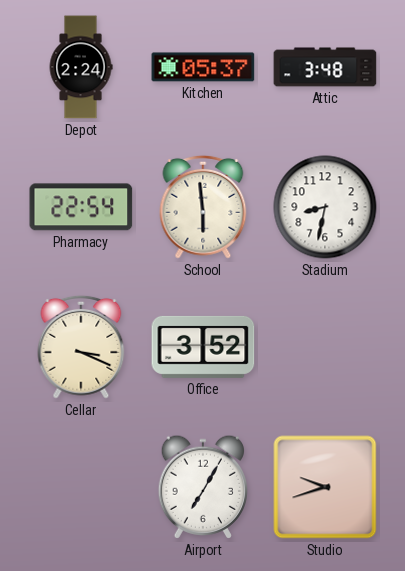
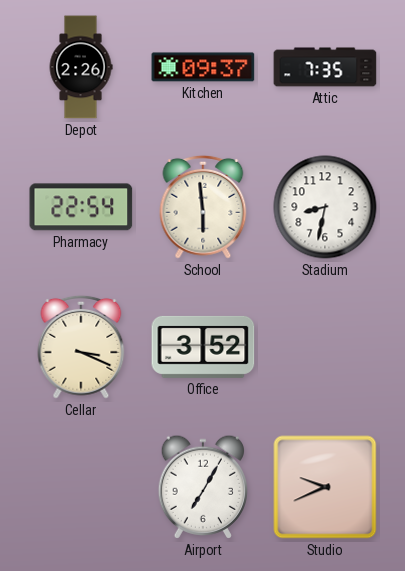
Depot: 2:24 -> 2:26 (81, 67)
Kitchen: 05:37 -> 09:37 (203, 67)
Attic: 3:48 -> 7:35 (325, 67)
Studio: 9:42 -> 9:41 (325, 487)
